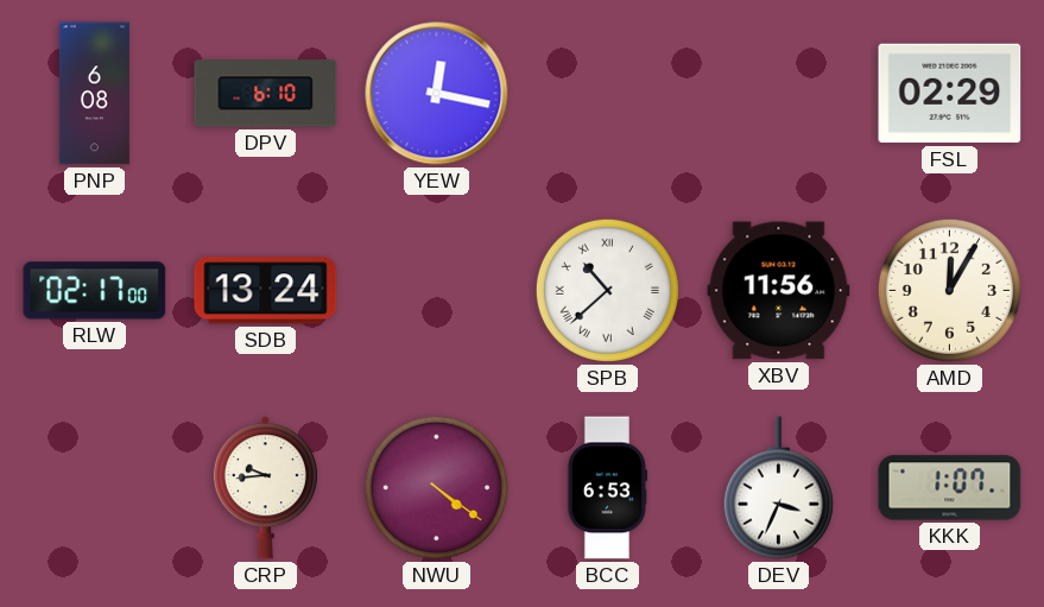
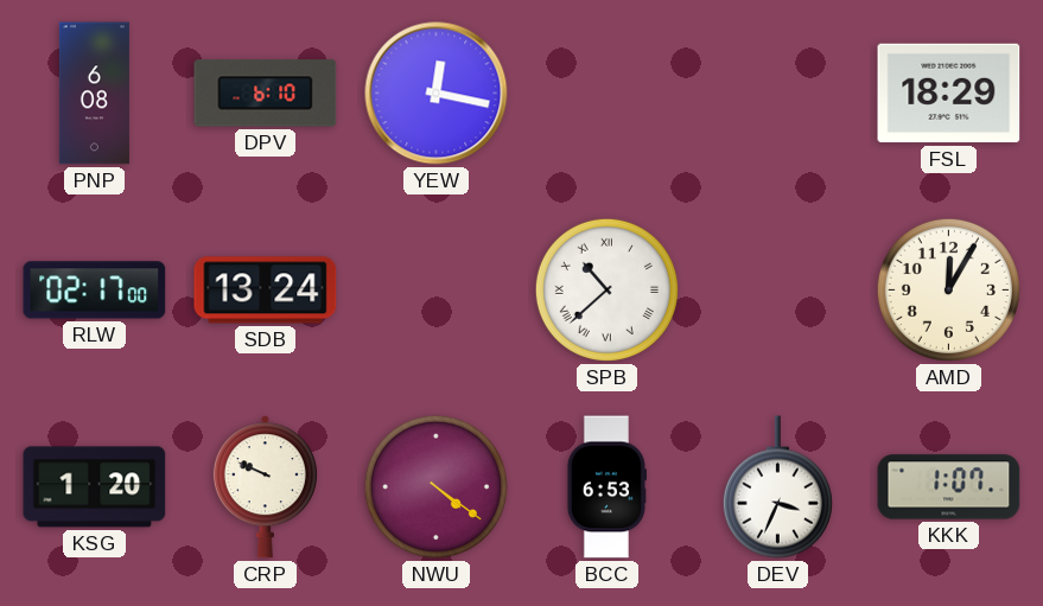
FSL: 02:29 -> 18:29 (949, 94)
XBV: 11:56 -> none (779, 291)
KSG: none -> 1:20 (95, 487)
CRP: 9:44 -> 9:49 (265, 487)
